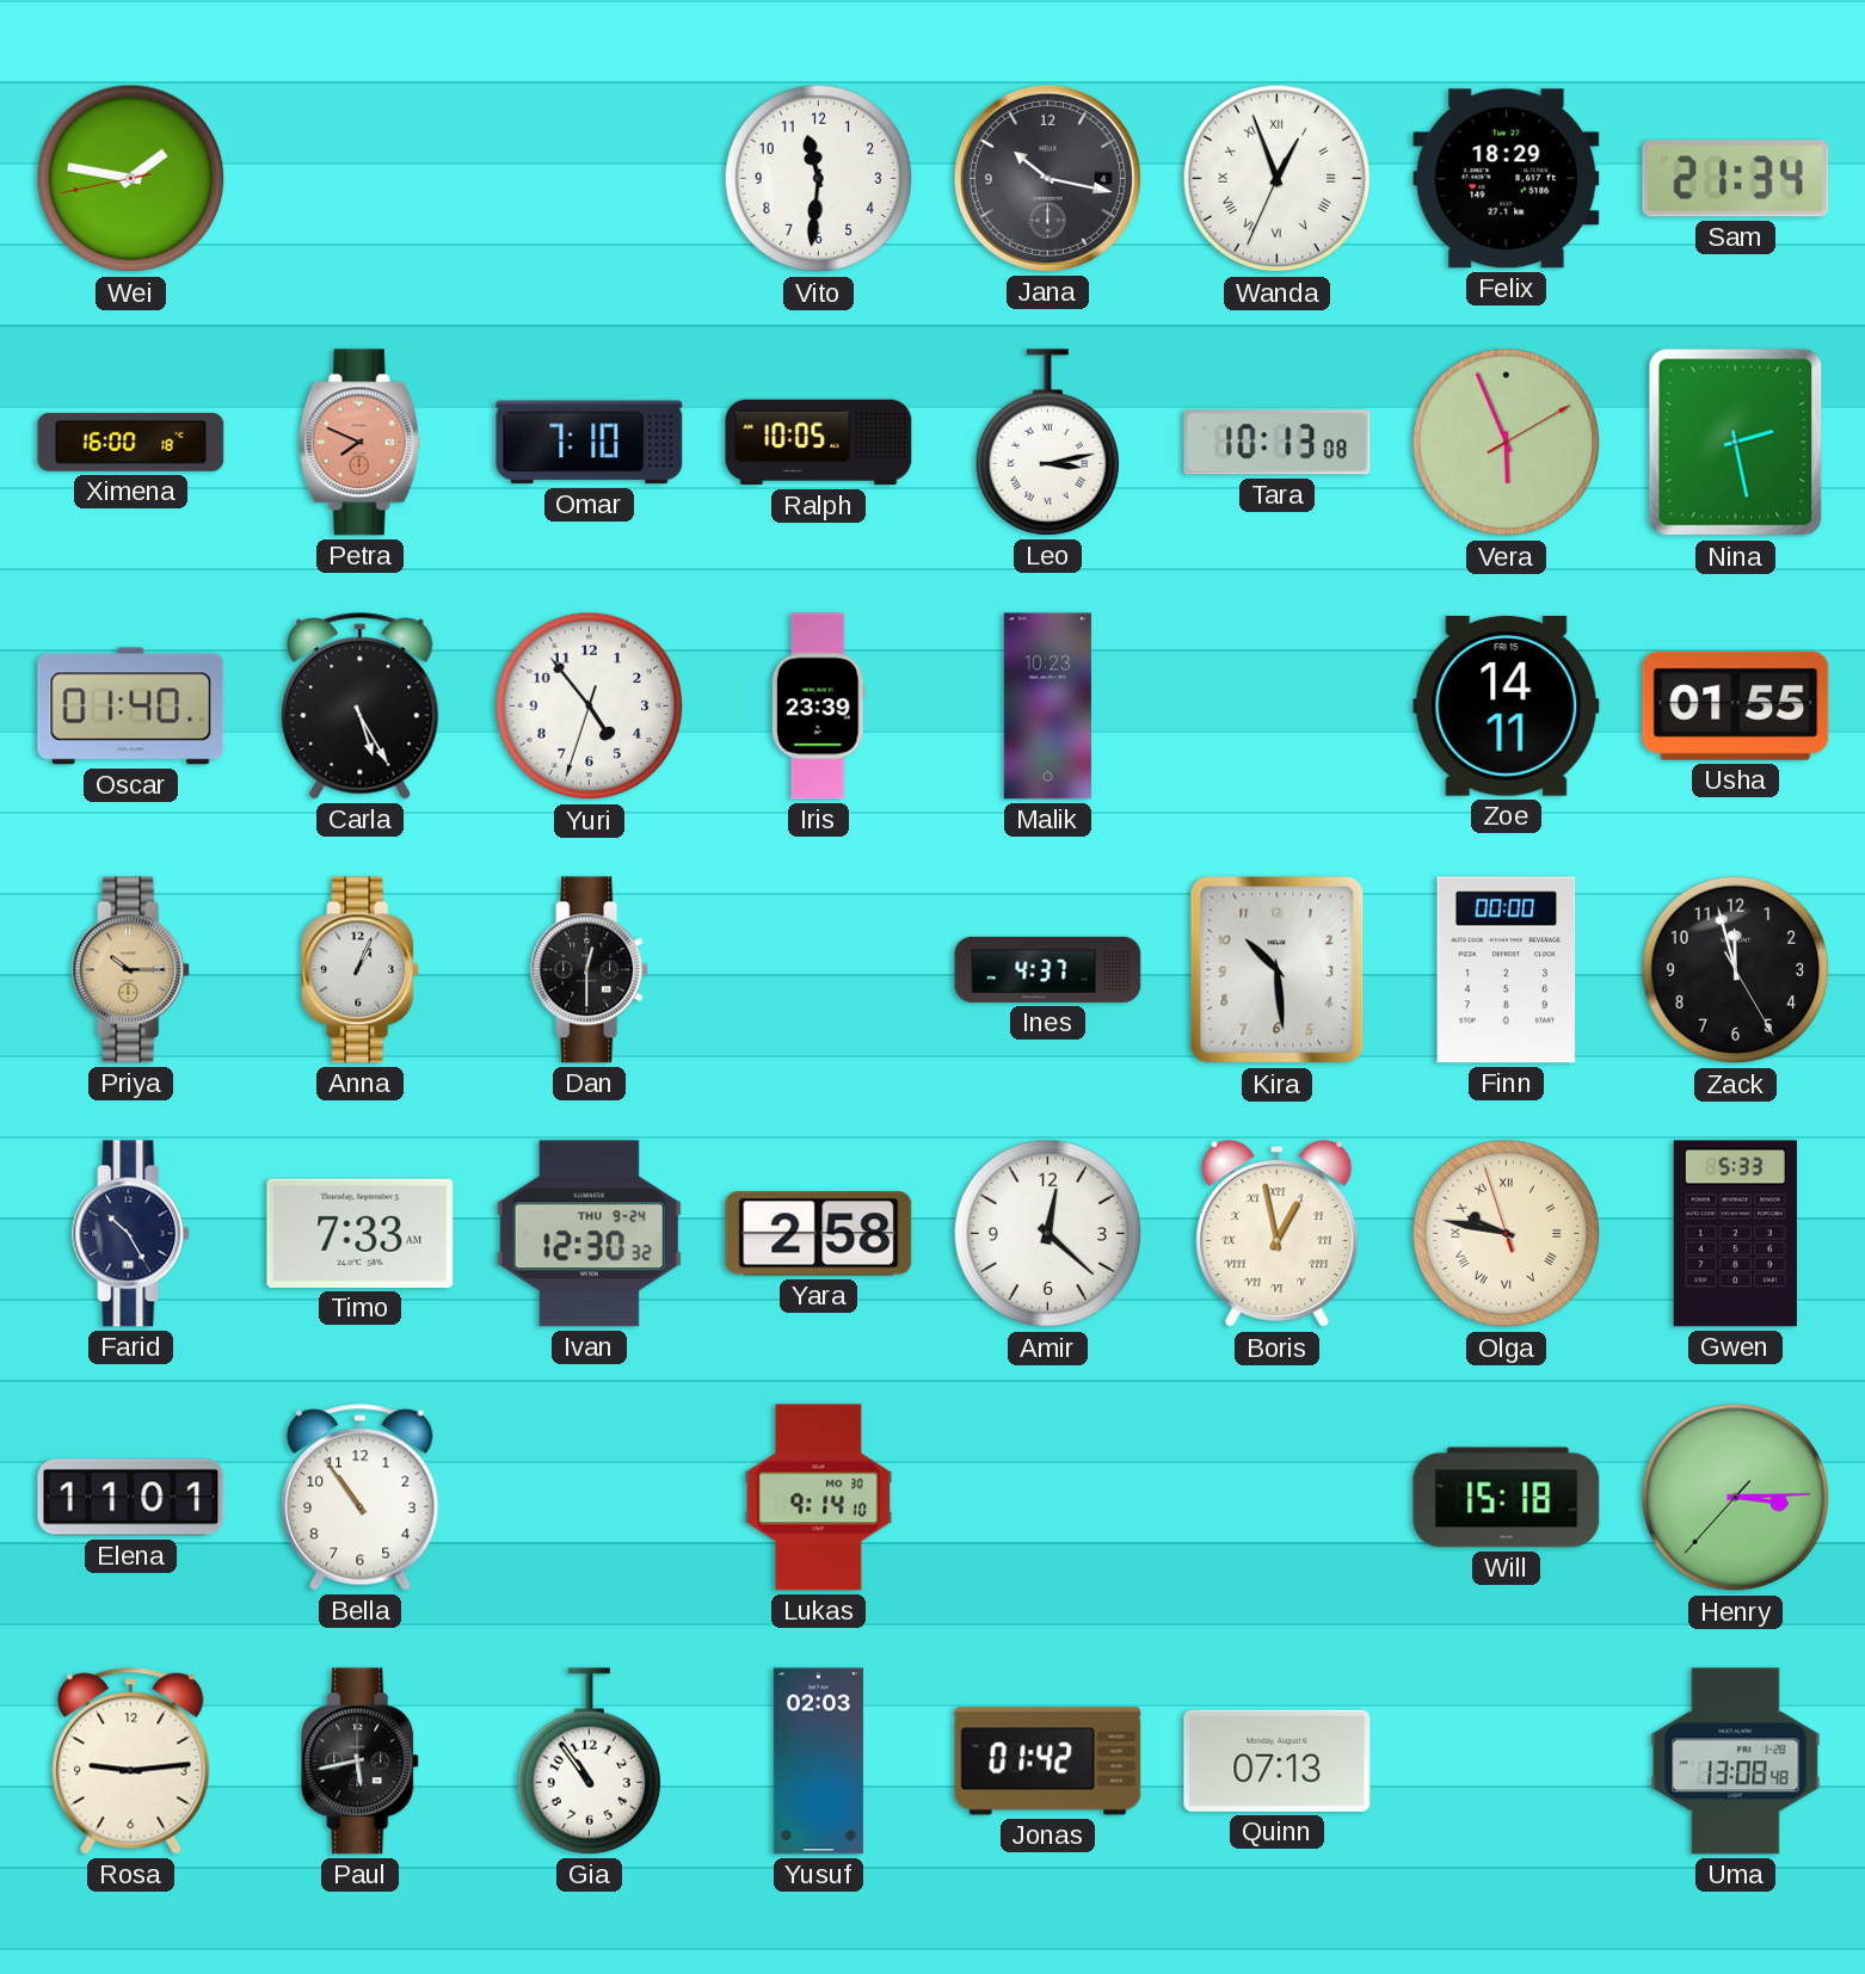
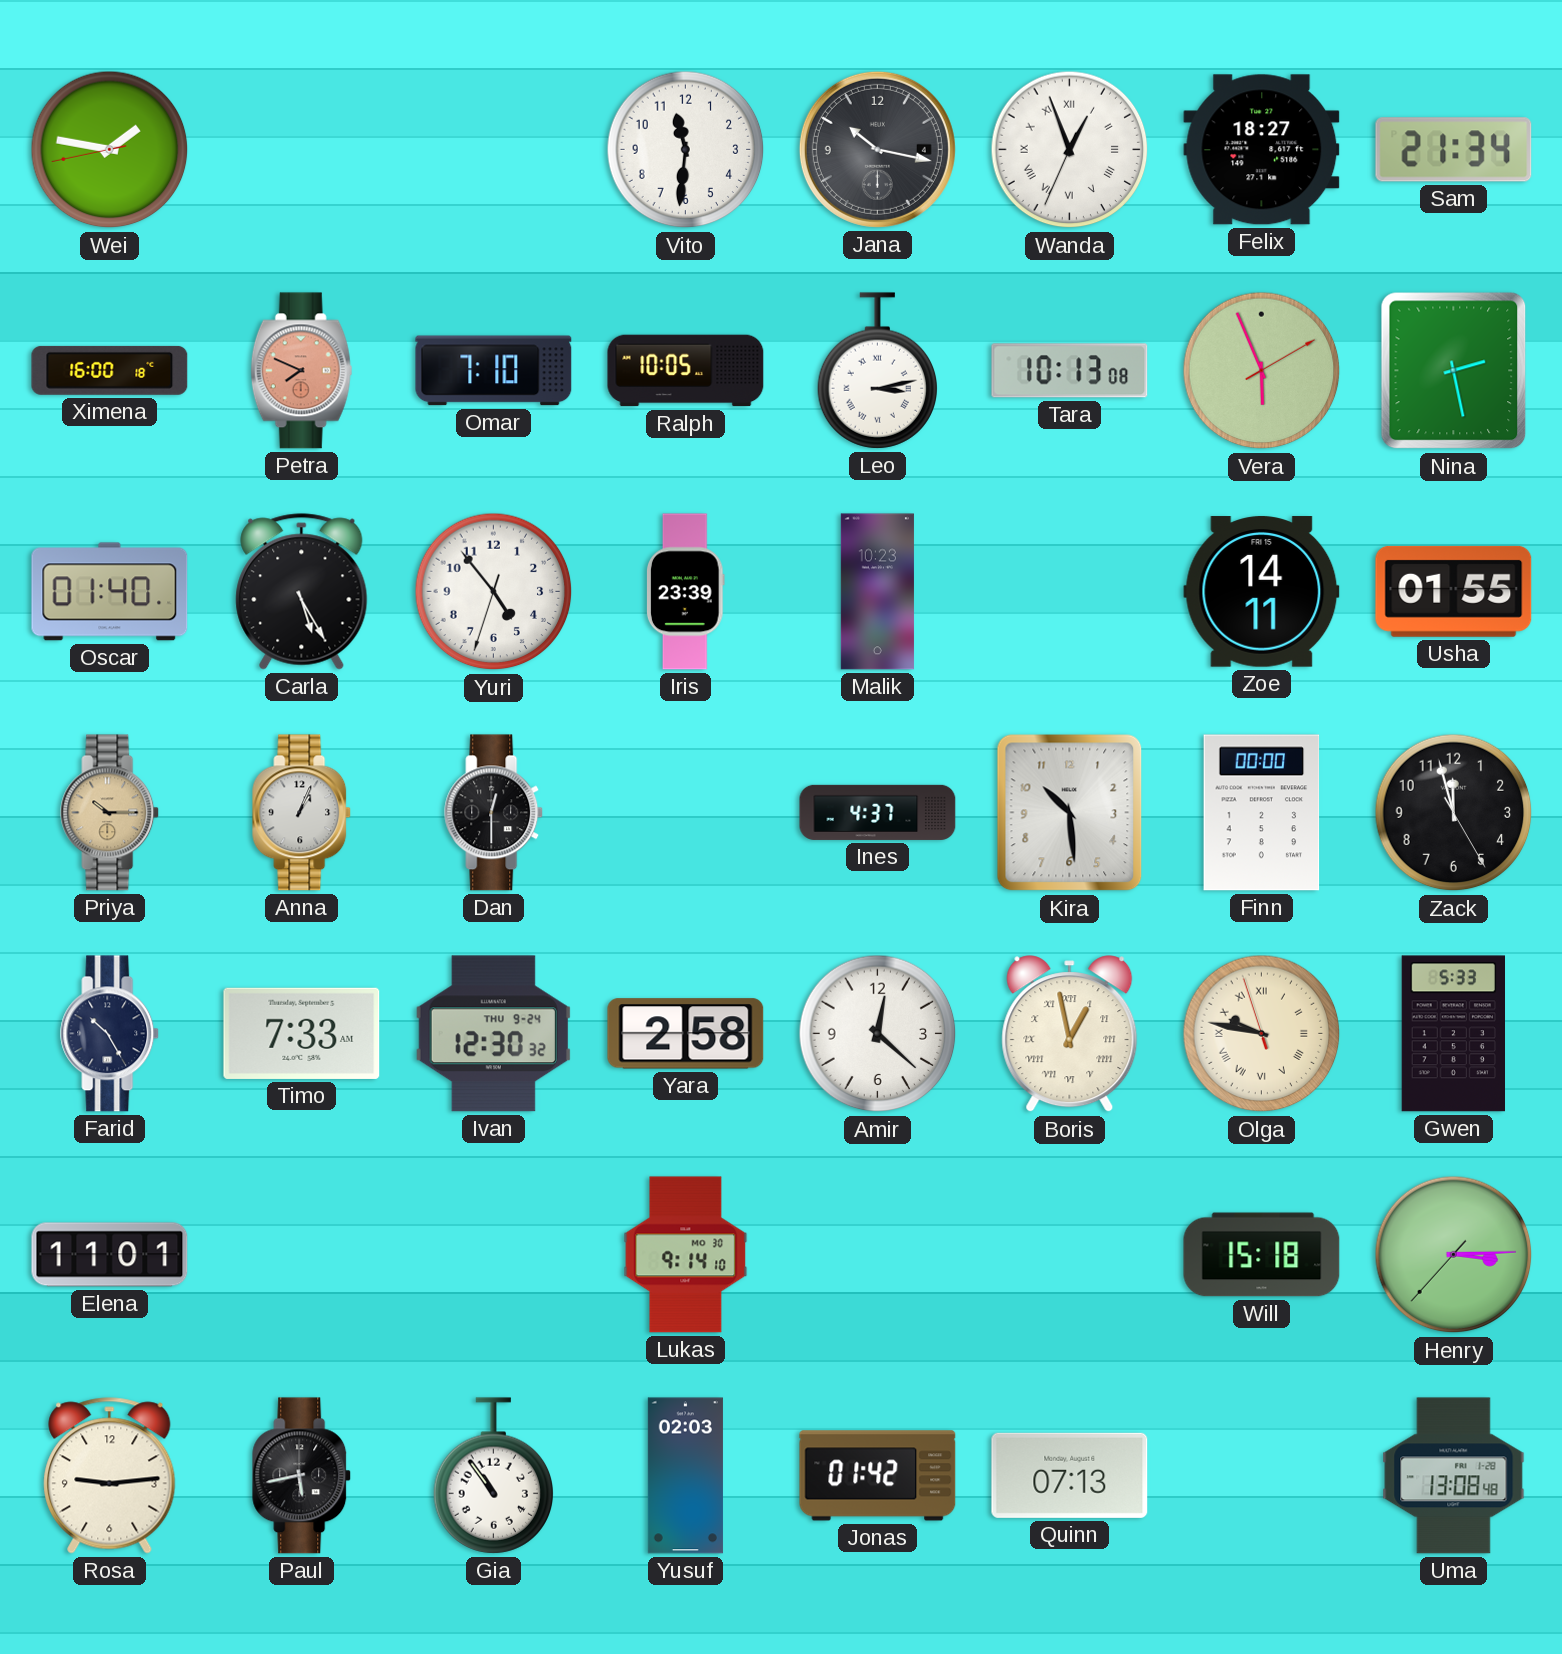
Felix: 18:29 -> 18:27 (1262, 150)
Bella: 10:54 -> none (361, 1498)
